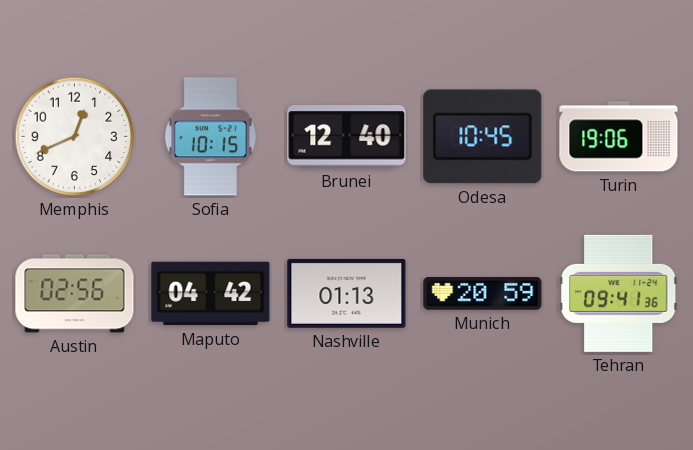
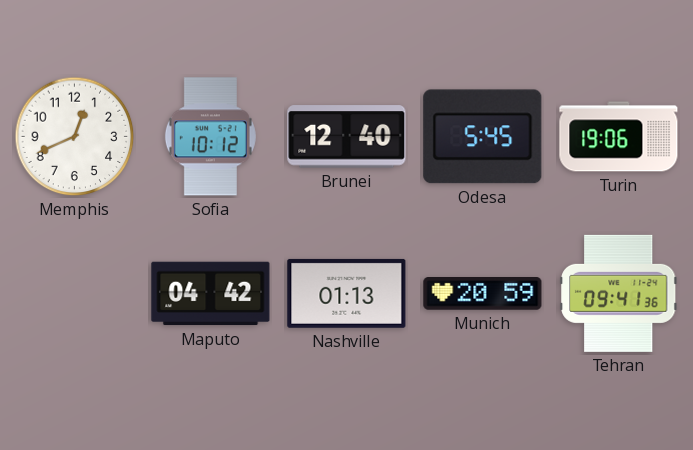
Sofia: 10:15 -> 10:12 (210, 137)
Odesa: 10:45 -> 5:45 (483, 137)
Austin: 02:56 -> none (75, 294)
